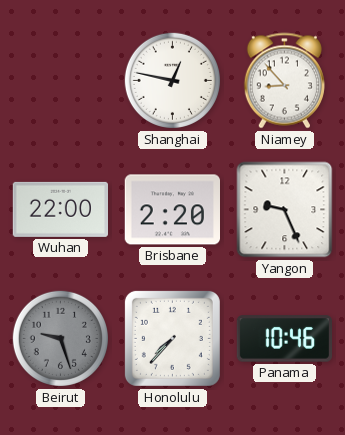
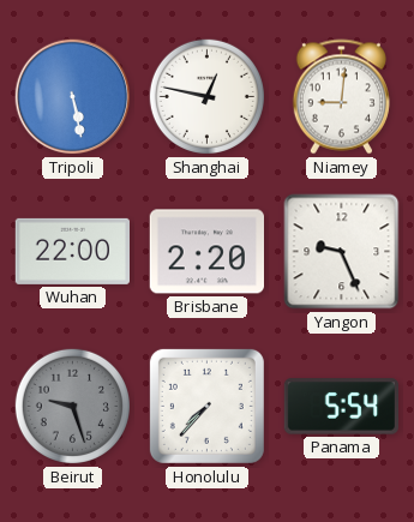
Tripoli: none -> 5:28 (73, 97)
Niamey: 8:53 -> 9:01 (341, 97)
Panama: 10:46 -> 5:54 (341, 407)
